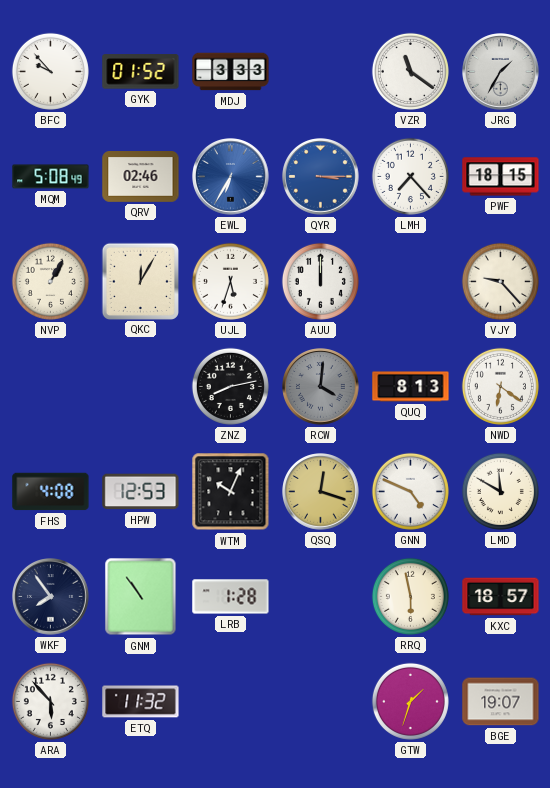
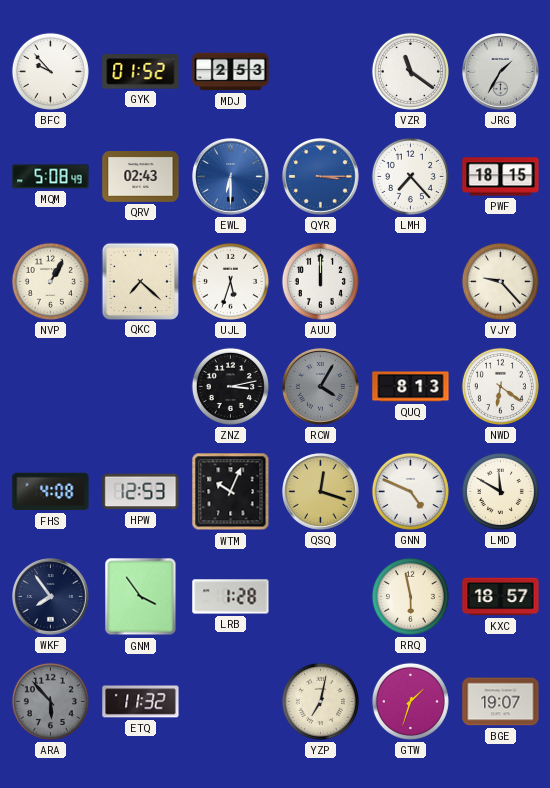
MDJ: 3:33 -> 2:53 (231, 72)
QRV: 02:46 -> 02:43 (141, 177)
EWL: 6:35 -> 6:30 (231, 177)
QKC: 12:05 -> 7:22 (140, 281)
ZNZ: 8:13 -> 3:13 (230, 386)
RCW: 4:01 -> 4:05 (321, 387)
GNM: 10:54 -> 3:54 (141, 597)
ARA dial: white -> grey (50, 701)
YZP: none -> 7:02 (320, 701)
